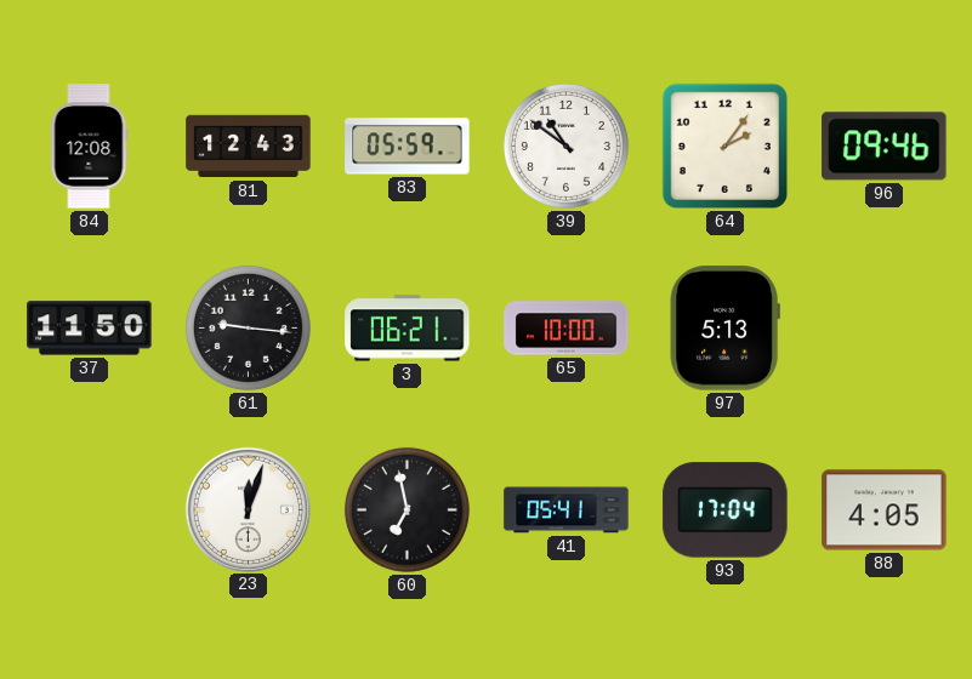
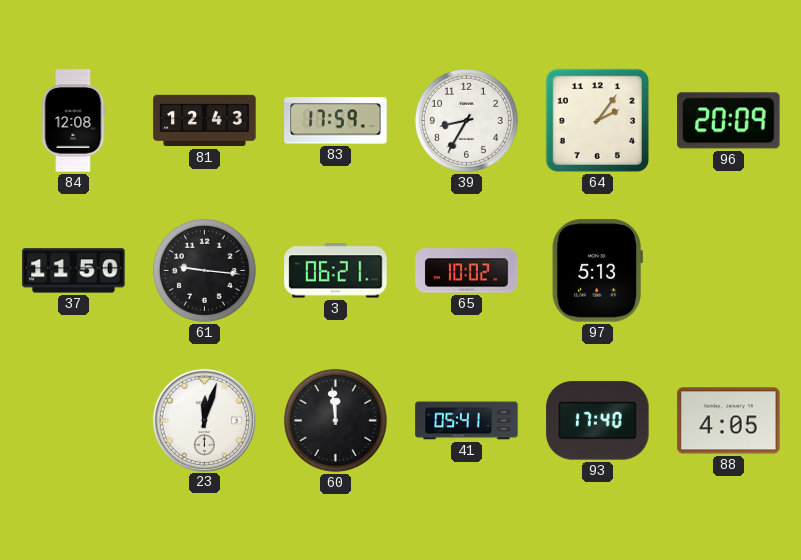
83: 05:59 -> 17:59 (336, 121)
39: 10:51 -> 8:35 (466, 120)
96: 09:46 -> 20:09 (729, 121)
65: 10:00 -> 10:02 (467, 271)
60: 6:58 -> 11:59 (335, 420)
93: 17:04 -> 17:40 (598, 421)
